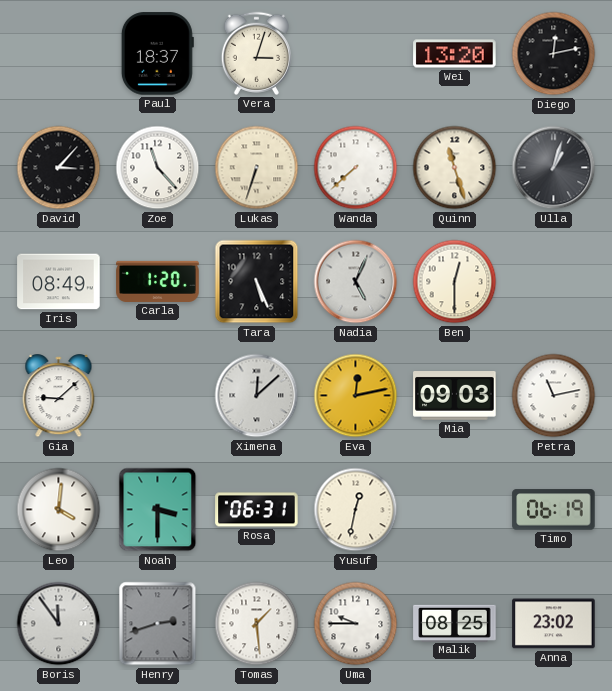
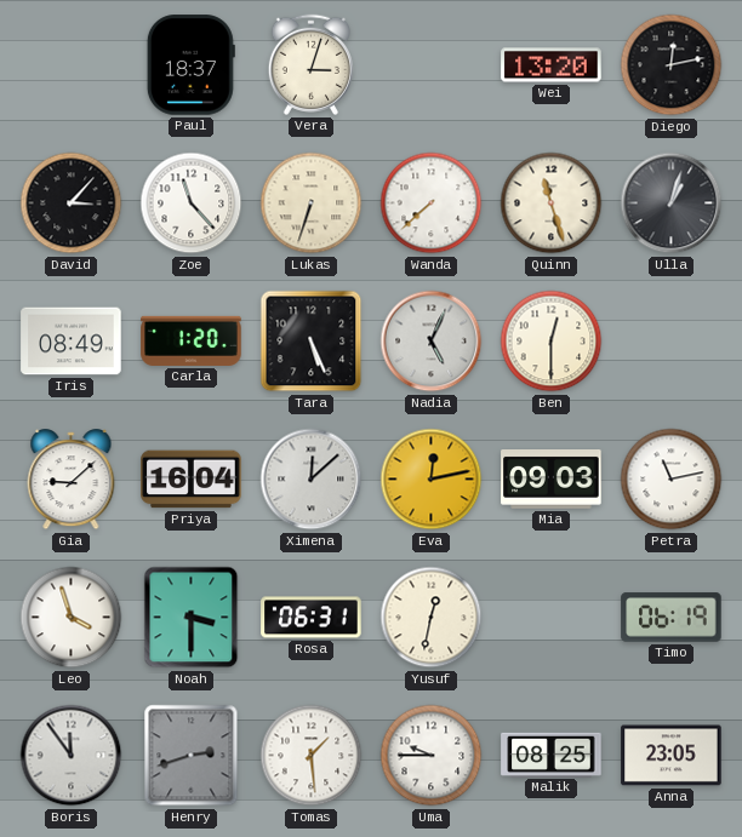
Priya: none -> 16:04 (192, 480)
Leo: 4:01 -> 3:57 (72, 618)
Anna: 23:02 -> 23:05 (672, 756)
